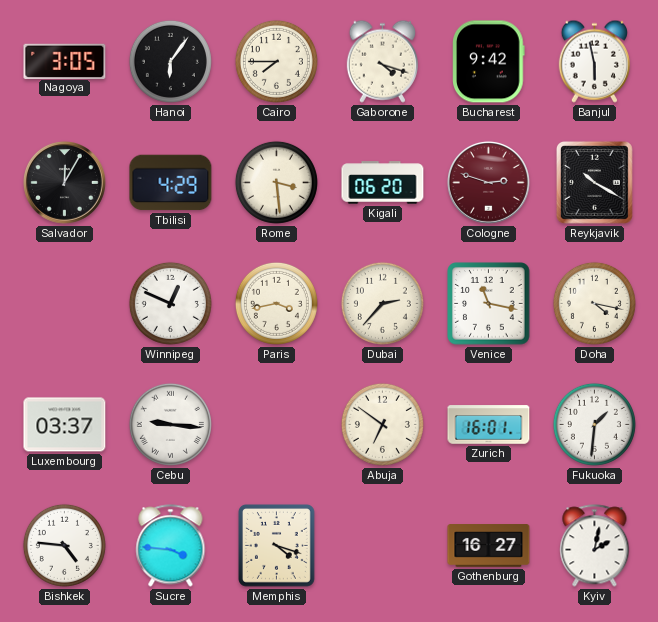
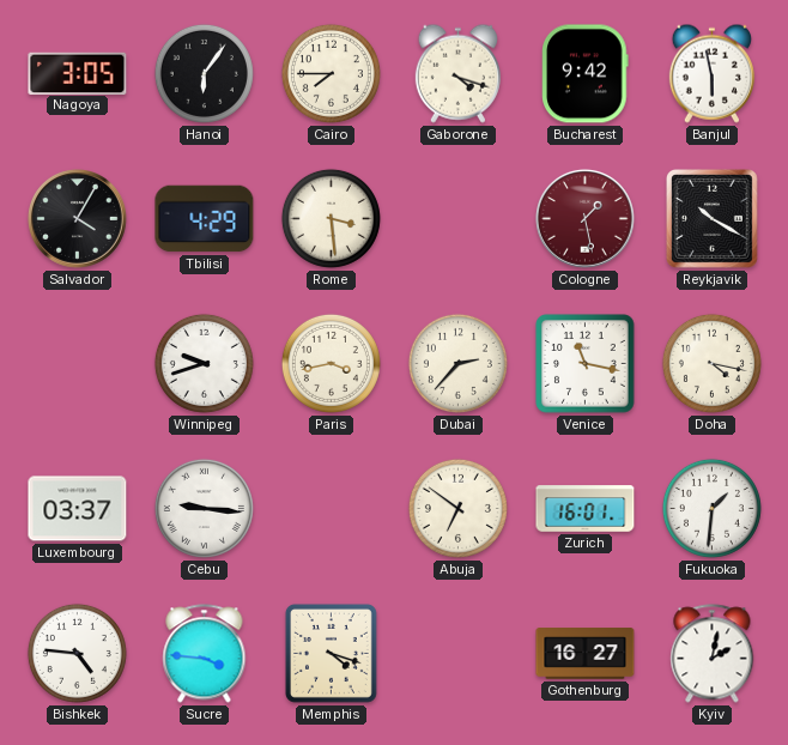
Salvador: 12:05 -> 4:05 (77, 218)
Kigali: 06:20 -> none (383, 183)
Cologne: 2:48 -> 1:28 (584, 218)
Winnipeg: 12:49 -> 9:42 (204, 363)
